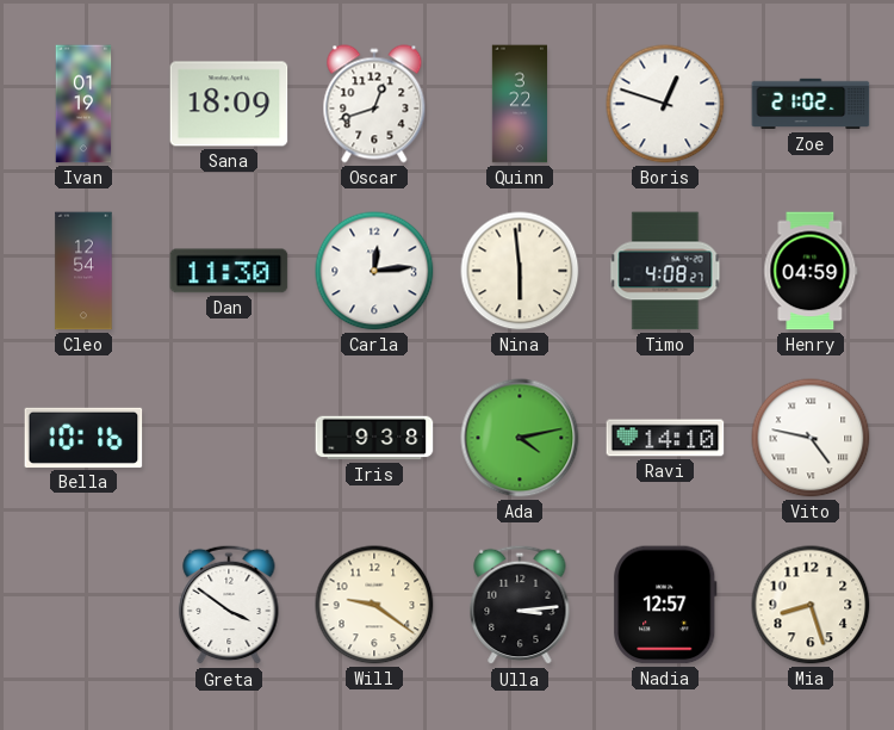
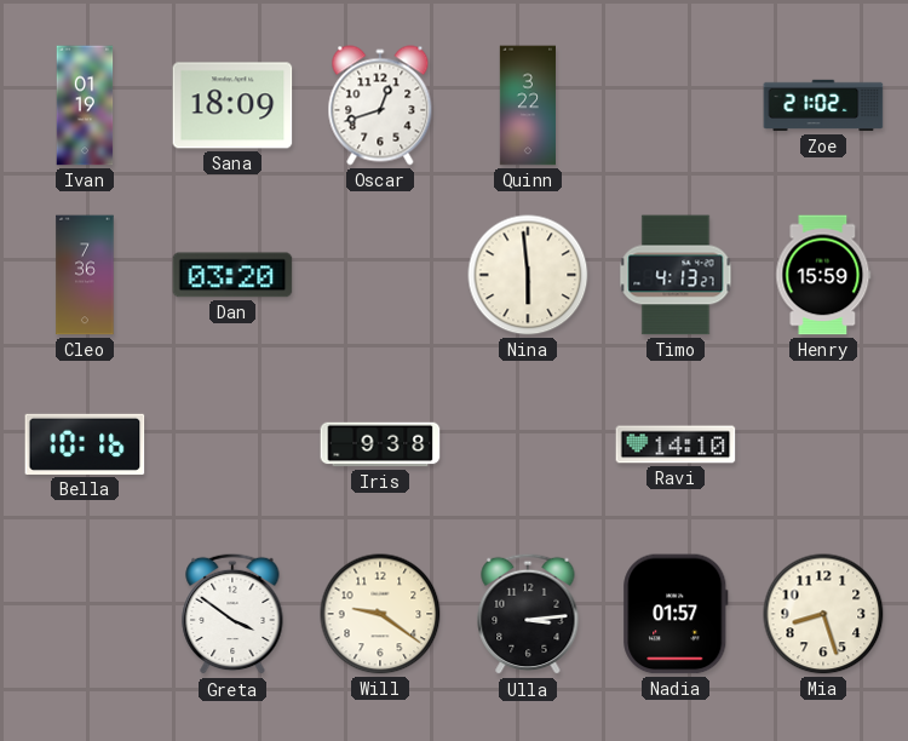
Boris: 12:48 -> none (665, 104)
Cleo: 12:54 -> 7:36 (85, 275)
Dan: 11:30 -> 03:20 (232, 275)
Carla: 12:14 -> none (374, 271)
Timo: 4:08 -> 4:13 (676, 275)
Henry: 04:59 -> 15:59 (823, 275)
Ada: 4:13 -> none (520, 438)
Vito: 4:47 -> none (811, 438)
Nadia: 12:57 -> 01:57 (676, 614)
